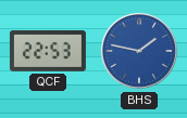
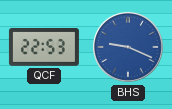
BHS: 1:47 -> 9:19 (128, 47)
